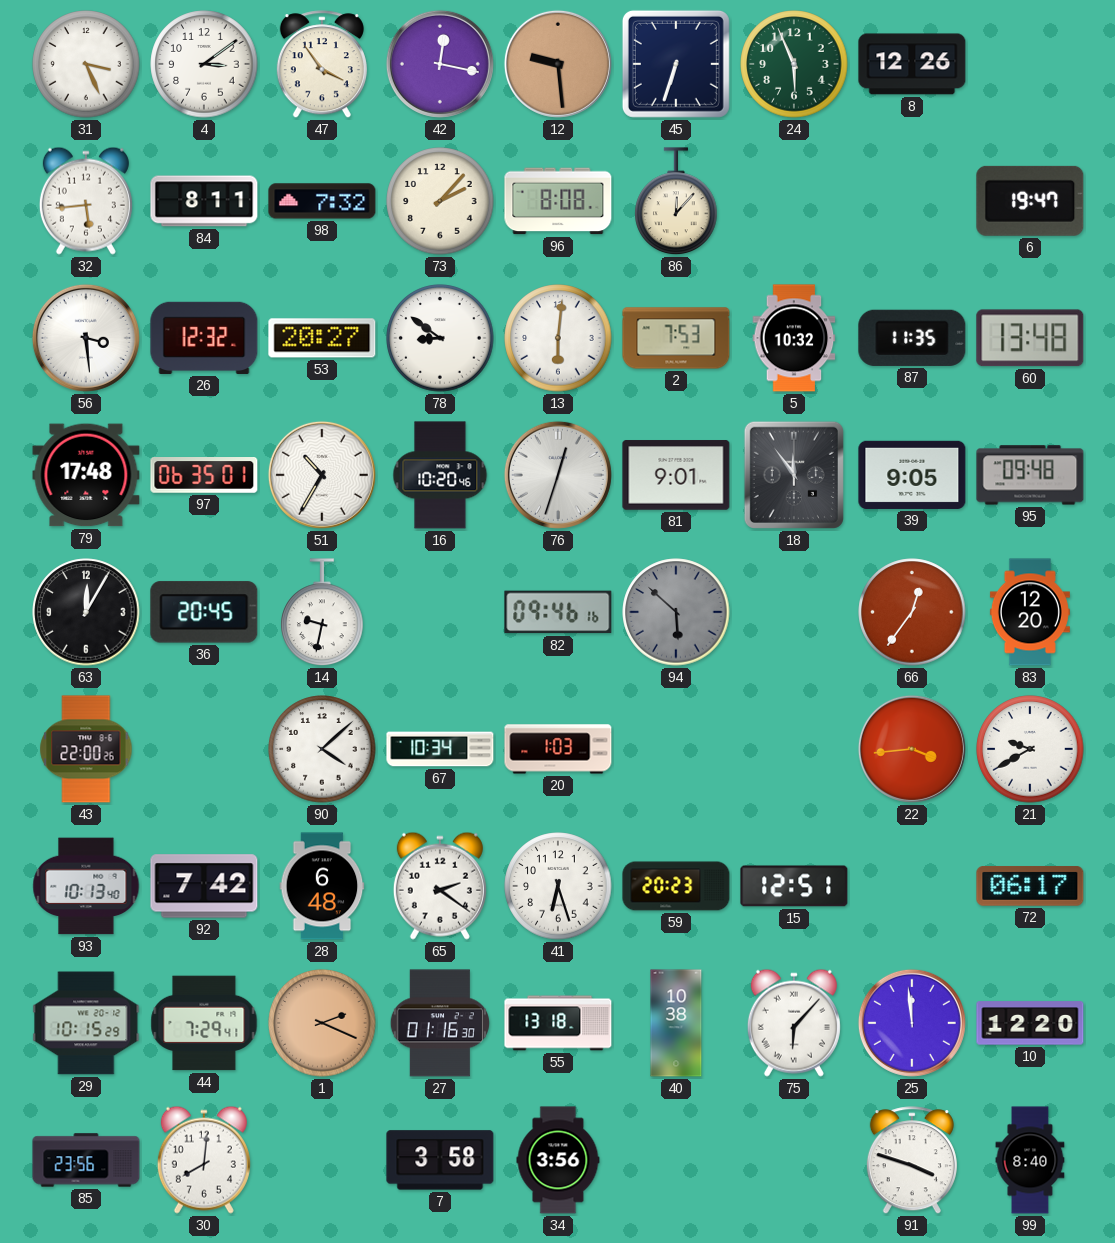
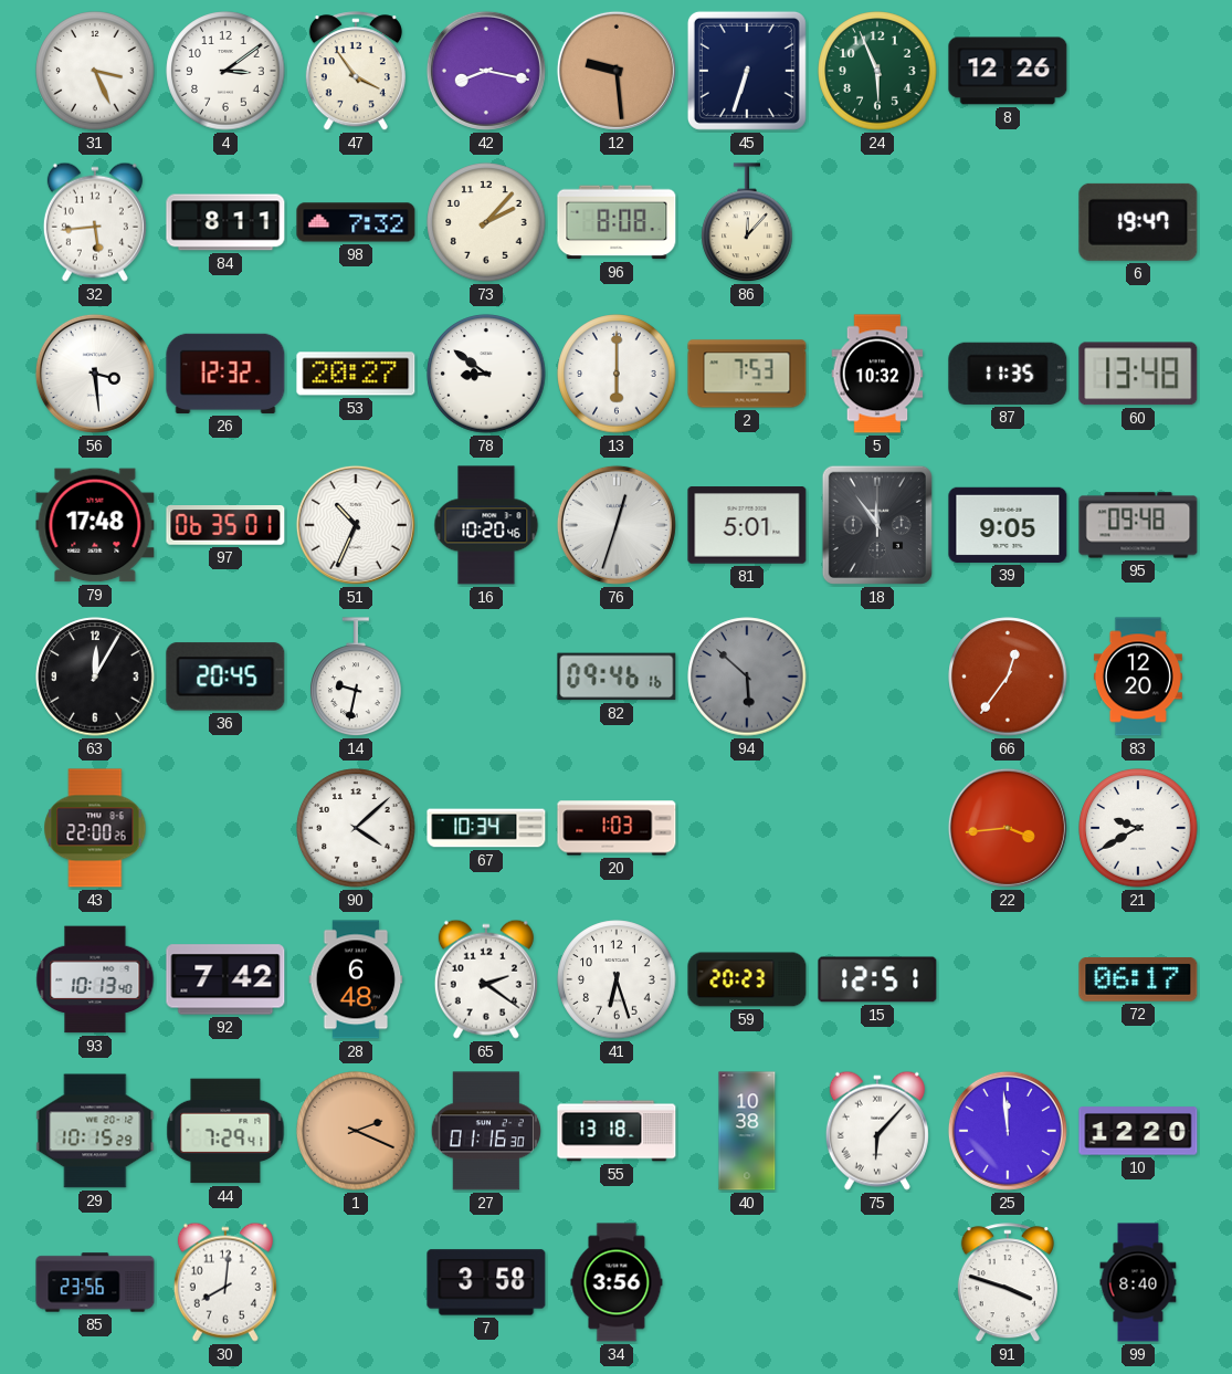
42: 12:17 -> 8:17 (486, 71)
13: 6:01 -> 6:00 (617, 374)
51: 10:35 -> 10:34 (356, 525)
81: 9:01 -> 5:01 (747, 525)
